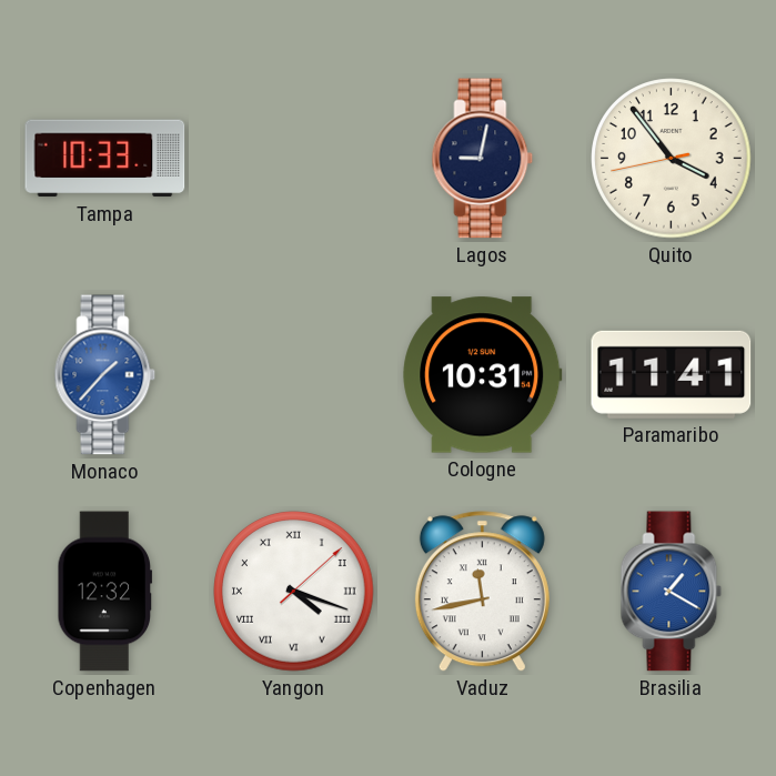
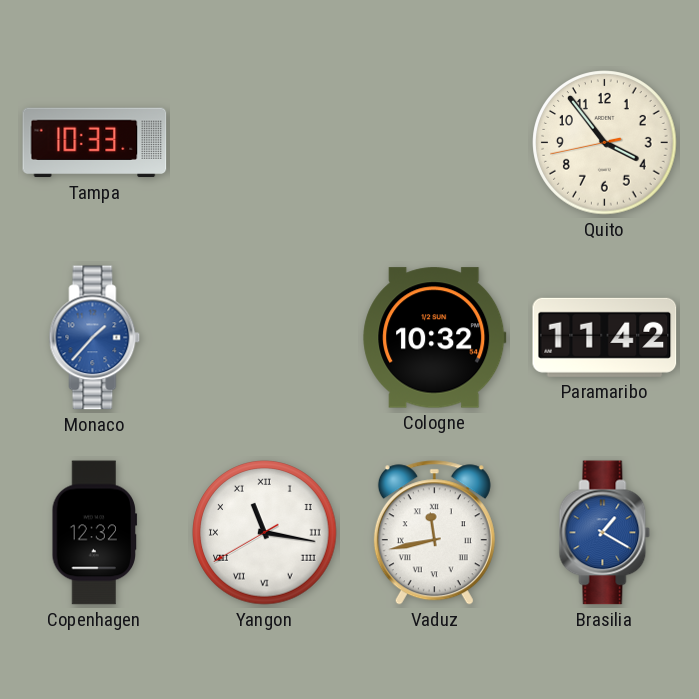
Lagos: 9:02 -> none (483, 159)
Cologne: 10:31 -> 10:32 (435, 338)
Paramaribo: 11:41 -> 11:42 (605, 337)
Yangon: 4:18 -> 11:16 (265, 533)
